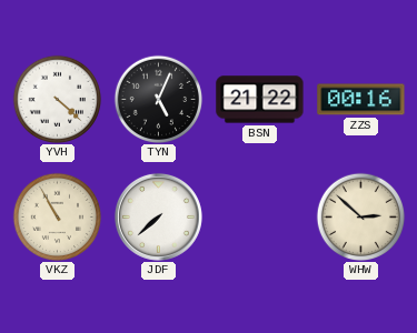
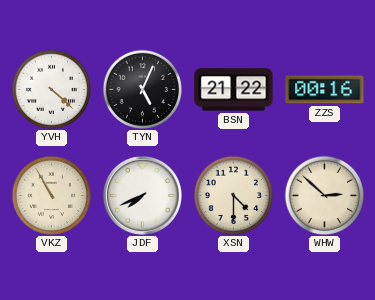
JDF: 7:38 -> 7:41 (142, 195)
XSN: none -> 4:30 (233, 195)
